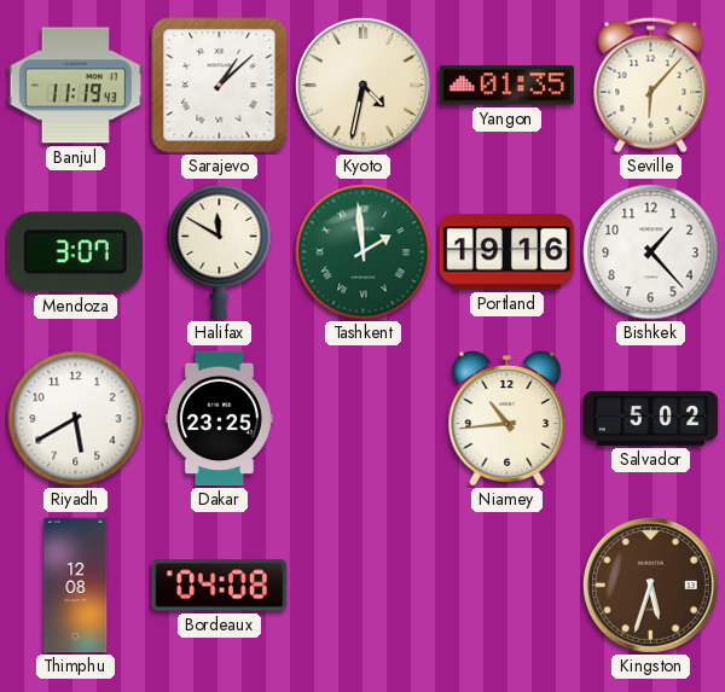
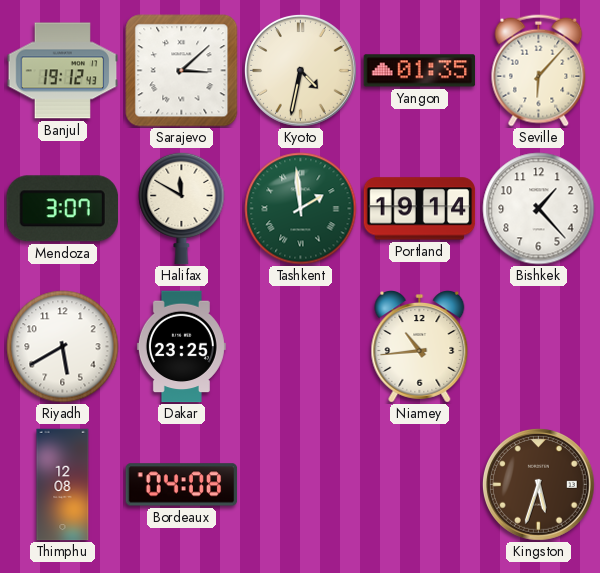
Banjul: 11:19 -> 19:12 (63, 71)
Sarajevo: 1:08 -> 3:08 (182, 71)
Portland: 19:16 -> 19:14 (420, 209)
Salvador: 5:02 -> none (651, 418)
